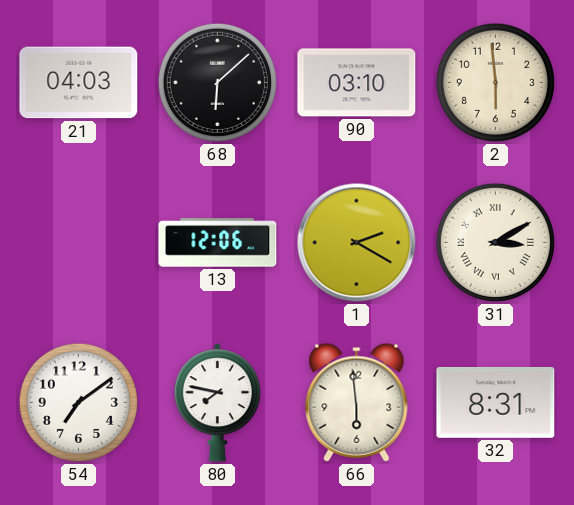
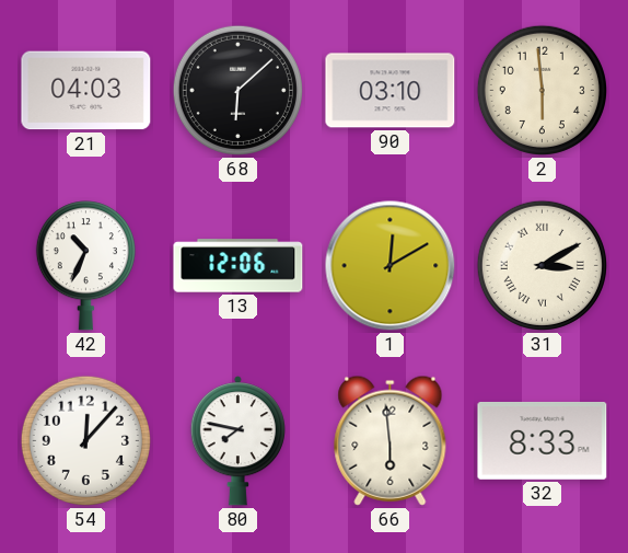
42: none -> 10:34 (85, 266)
1: 2:20 -> 12:10 (391, 266)
54: 7:09 -> 12:07 (85, 440)
32: 8:31 -> 8:33 (543, 440)
